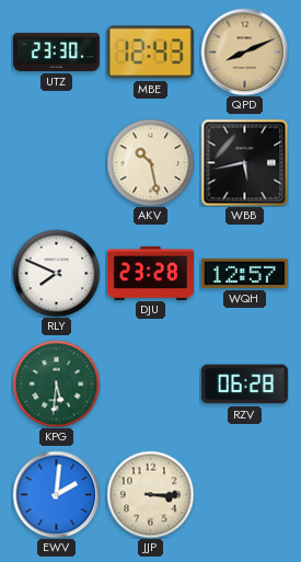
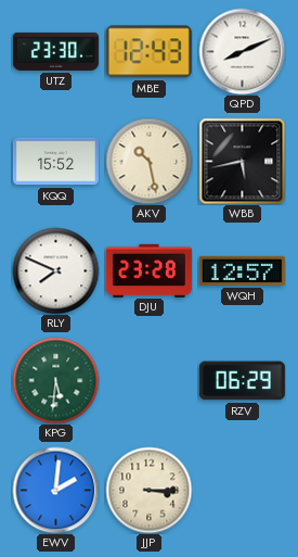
QPD dial: champagne -> white (242, 51)
KQQ: none -> 15:52 (55, 162)
RZV: 06:28 -> 06:29 (242, 381)
